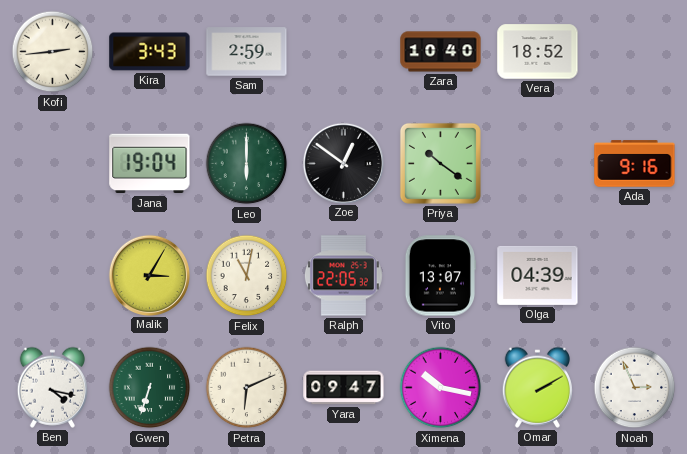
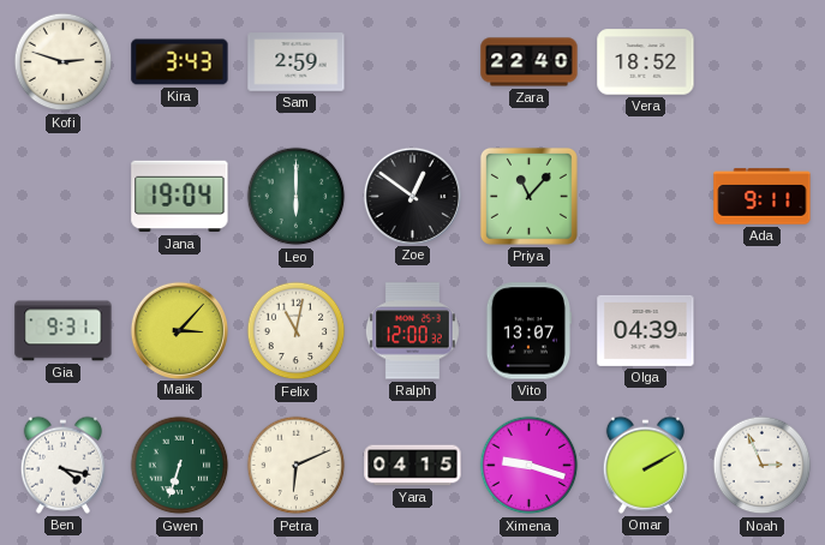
Kofi: 2:44 -> 2:48 (64, 62)
Zara: 10:40 -> 22:40 (530, 62)
Priya: 10:21 -> 11:07 (528, 196)
Ada: 9:16 -> 9:11 (763, 197)
Gia: none -> 9:31 (64, 331)
Malik: 3:05 -> 3:07 (179, 330)
Ralph: 22:05 -> 12:00 (412, 331)
Yara: 09:47 -> 04:15 (413, 466)
Ximena: 10:17 -> 9:18 (530, 466)
